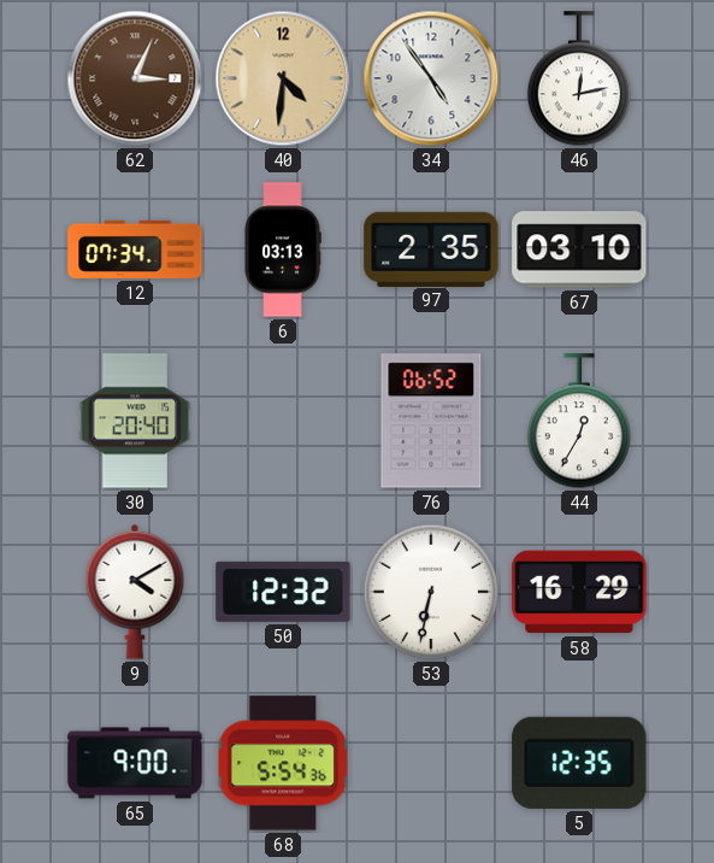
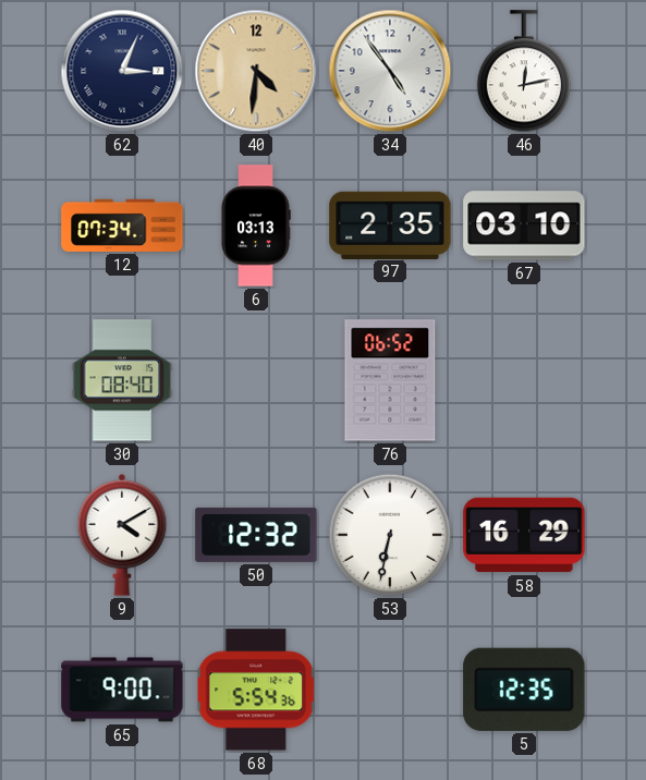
62 dial: brown -> navy (122, 71)
30: 20:40 -> 08:40 (122, 380)
44: 12:35 -> none (578, 422)
